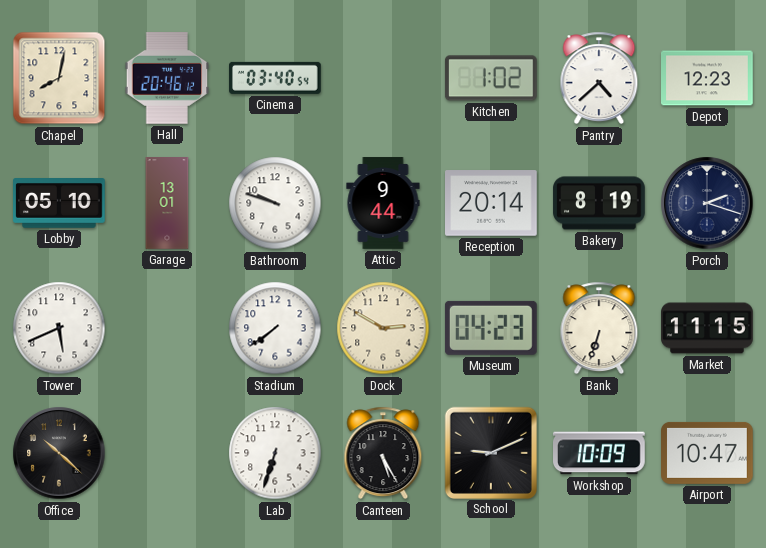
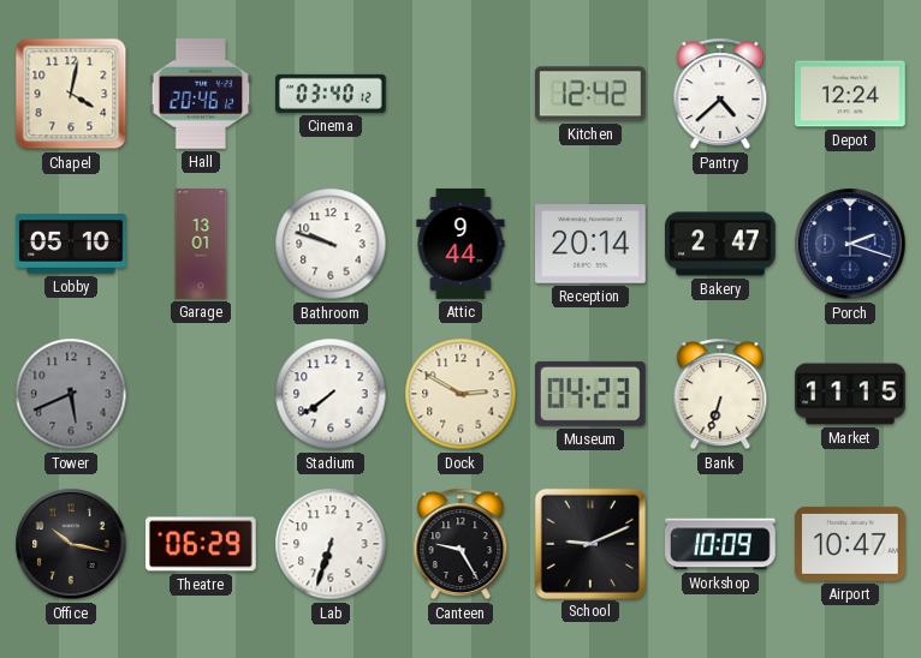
Chapel: 8:02 -> 4:02 (71, 94)
Cinema: 03:40:54 -> 03:40:12 (332, 94)
Kitchen: 1:02 -> 12:42 (590, 94)
Depot: 12:23 -> 12:24 (851, 94)
Bakery: 8:19 -> 2:47 (720, 244)
Tower dial: white -> grey (71, 394)
Office: 10:22 -> 10:17 (71, 544)
Theatre: none -> 06:29 (202, 544)
Canteen: 5:25 -> 9:25 (460, 544)
